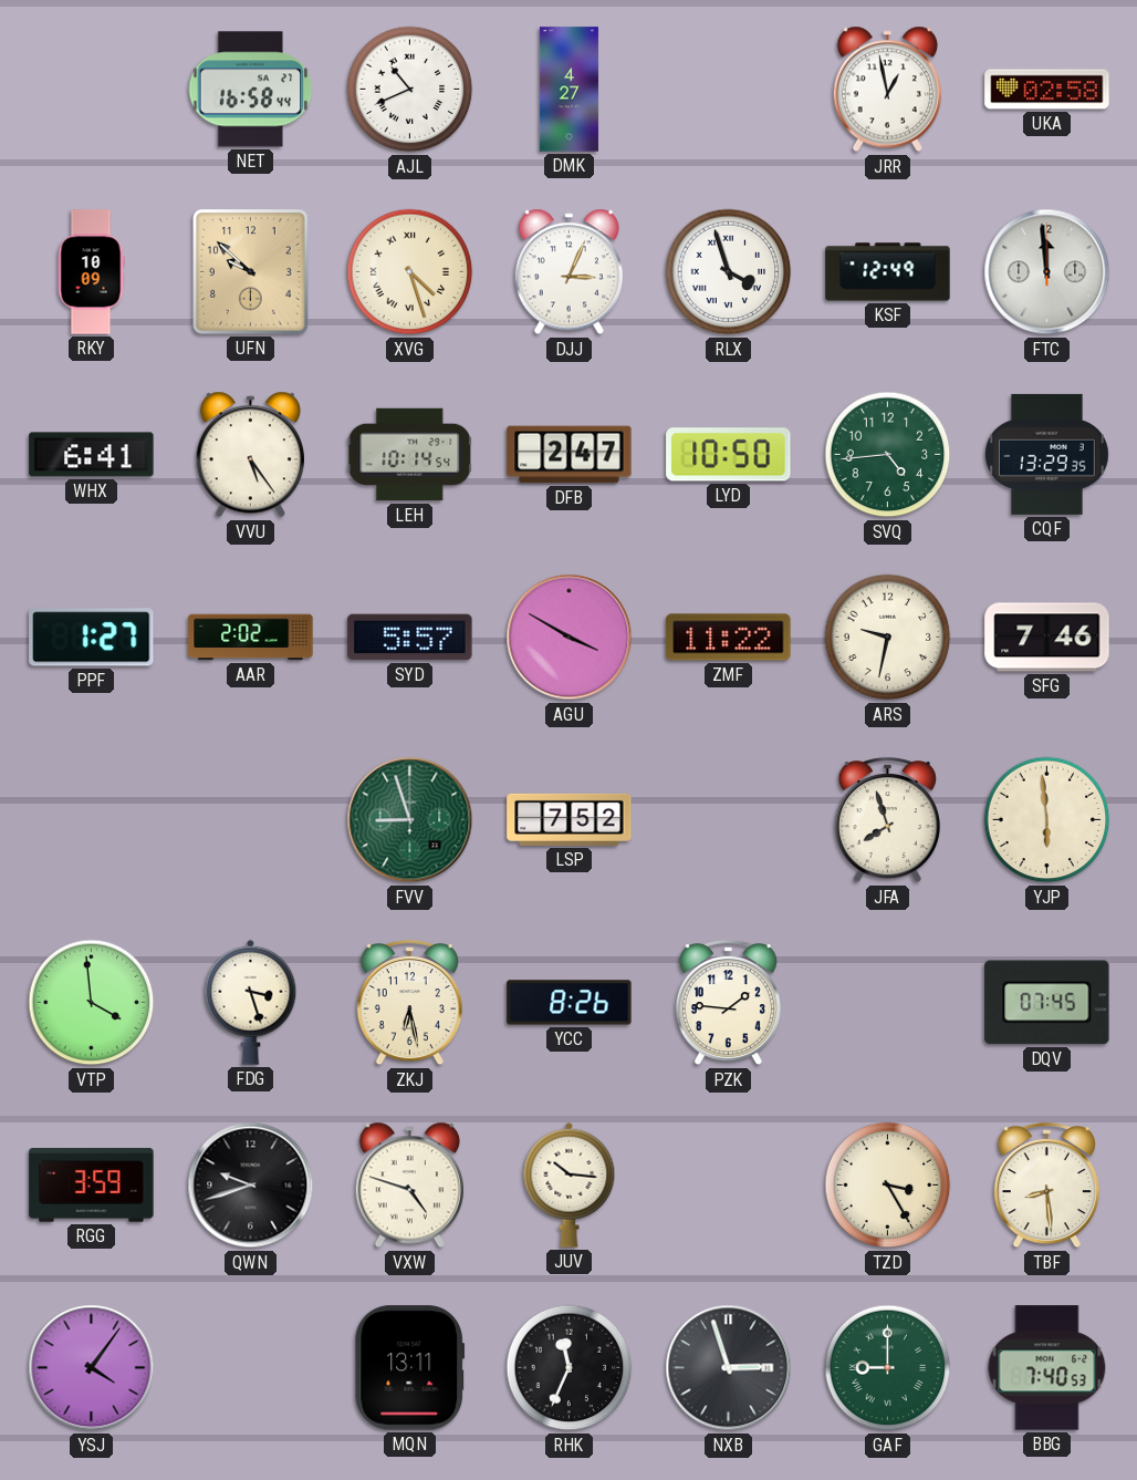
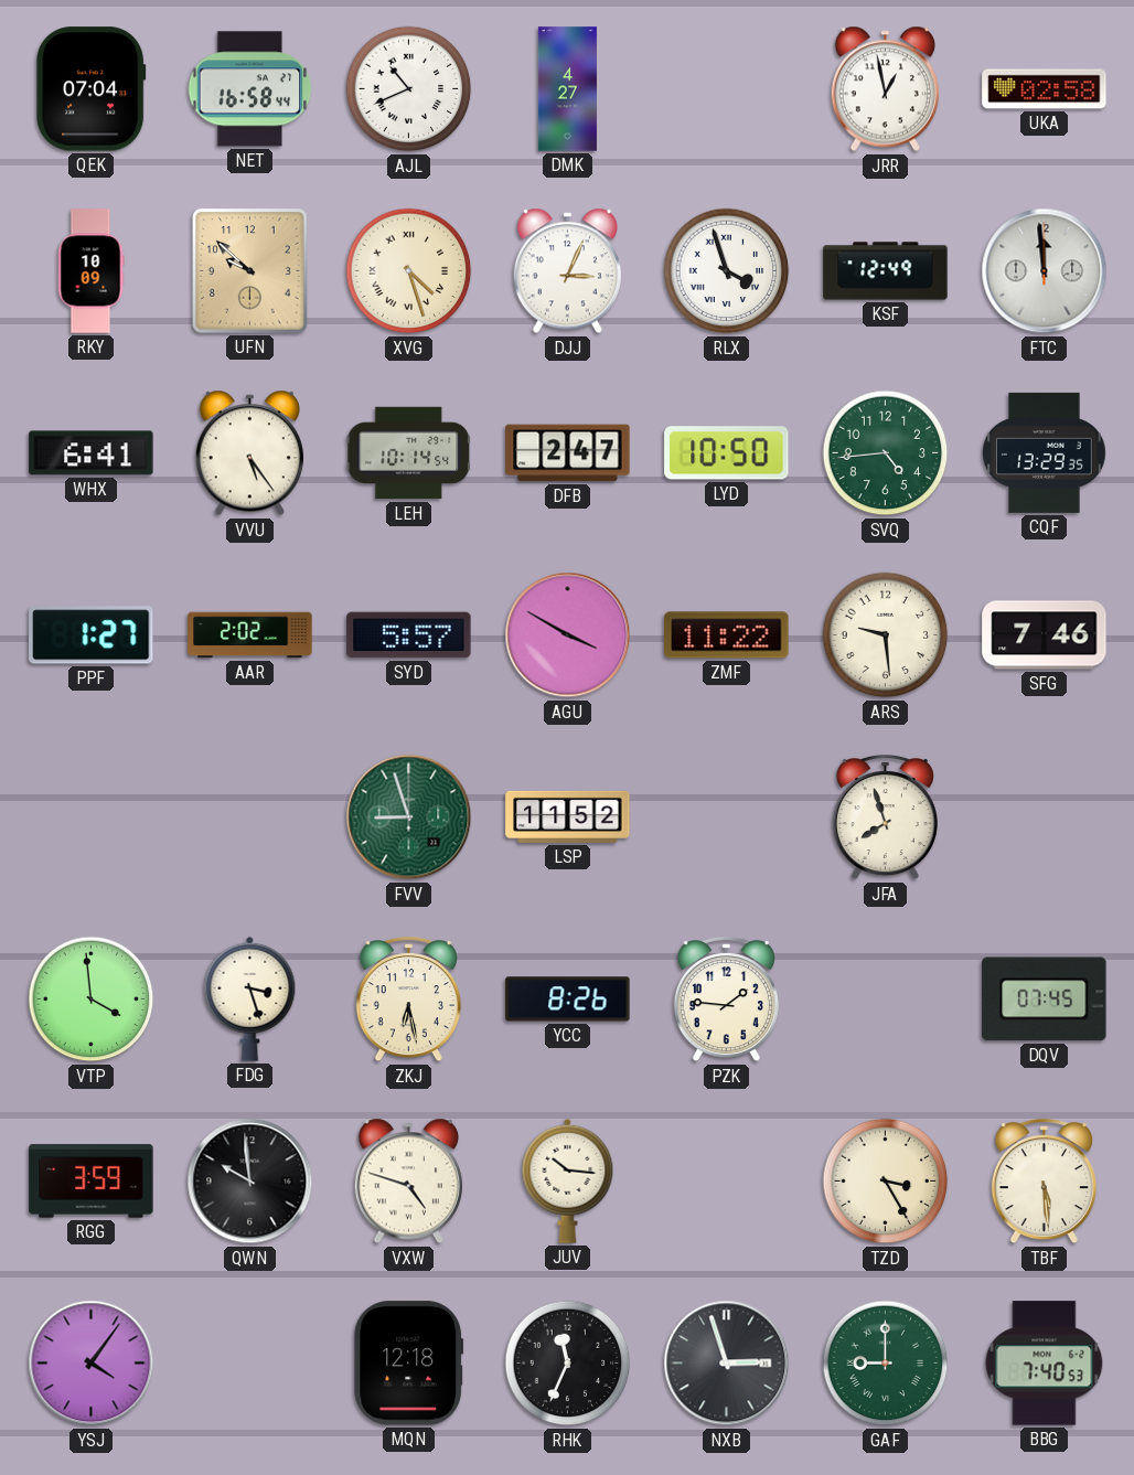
QEK: none -> 07:04 (92, 89)
ARS: 9:32 -> 9:29 (886, 635)
LSP: 7:52 -> 11:52 (568, 816)
YJP: 5:59 -> none (1047, 820)
QWN: 9:42 -> 9:59 (250, 1182)
TBF: 8:29 -> 5:29 (1044, 1182)
MQN: 13:11 -> 12:18 (409, 1364)
